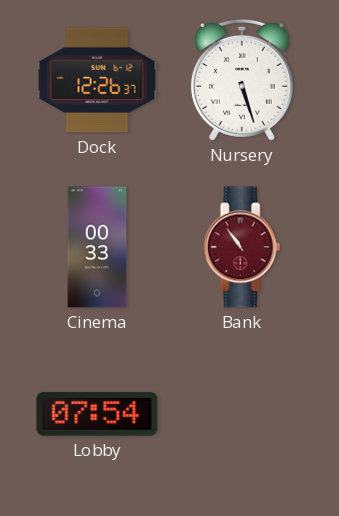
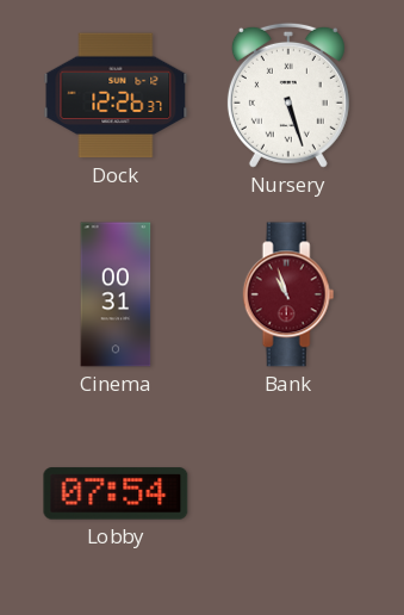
Cinema: 00:33 -> 00:31 (116, 294)
Bank: 10:54 -> 10:57 (288, 294)
